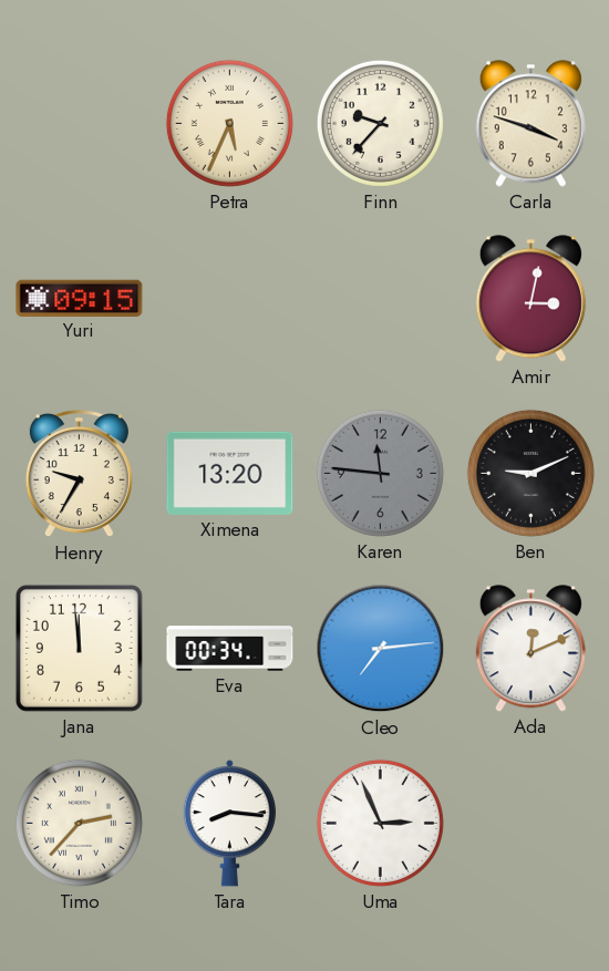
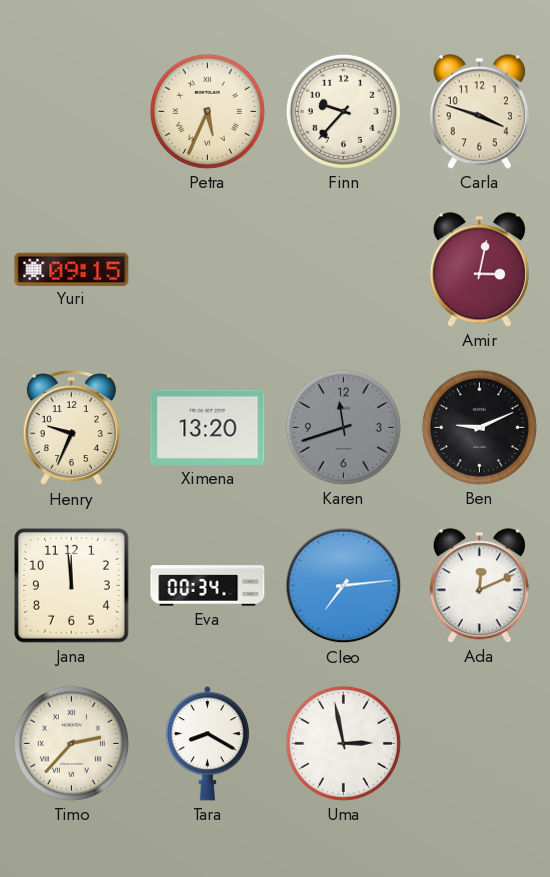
Henry: 9:35 -> 9:34 (71, 429)
Karen: 11:46 -> 11:42 (343, 427)
Tara: 8:16 -> 8:20 (207, 744)
Uma: 2:56 -> 2:58 (343, 743)
